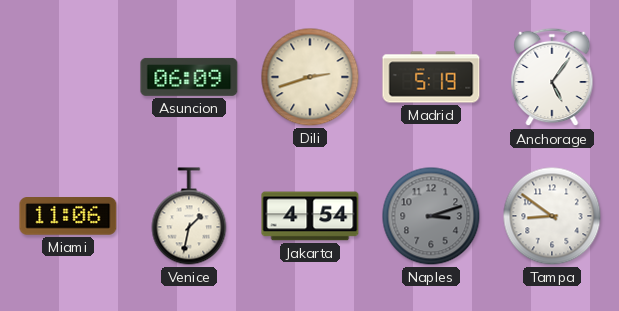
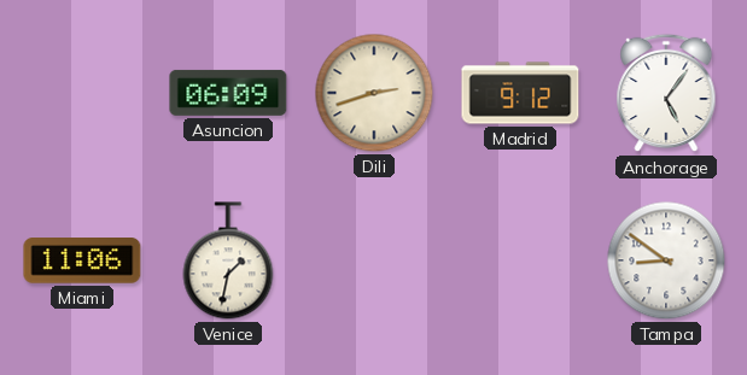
Madrid: 5:19 -> 9:12 (520, 93)
Jakarta: 4:54 -> none (310, 216)
Naples: 3:12 -> none (431, 216)
